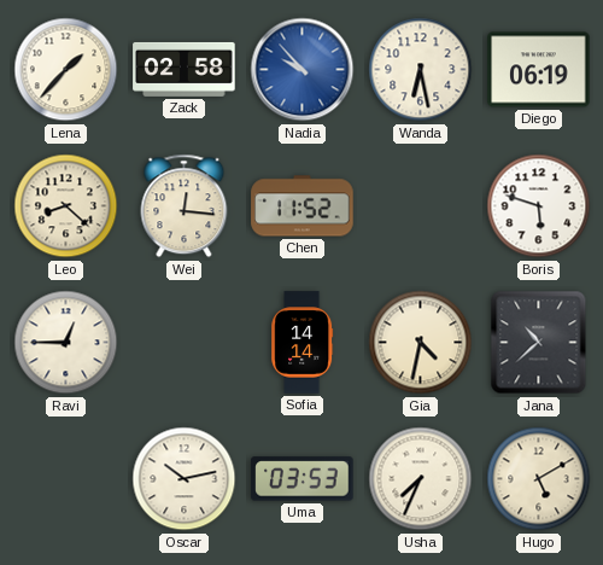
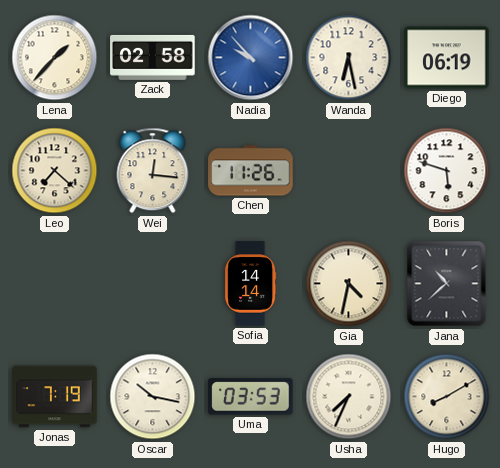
Leo: 8:22 -> 7:22 (55, 171)
Chen: 11:52 -> 11:26 (251, 171)
Ravi: 12:45 -> none (66, 343)
Jonas: none -> 7:19 (55, 397)
Oscar: 10:13 -> 10:17 (153, 397)
Hugo: 5:10 -> 8:10 (447, 397)
